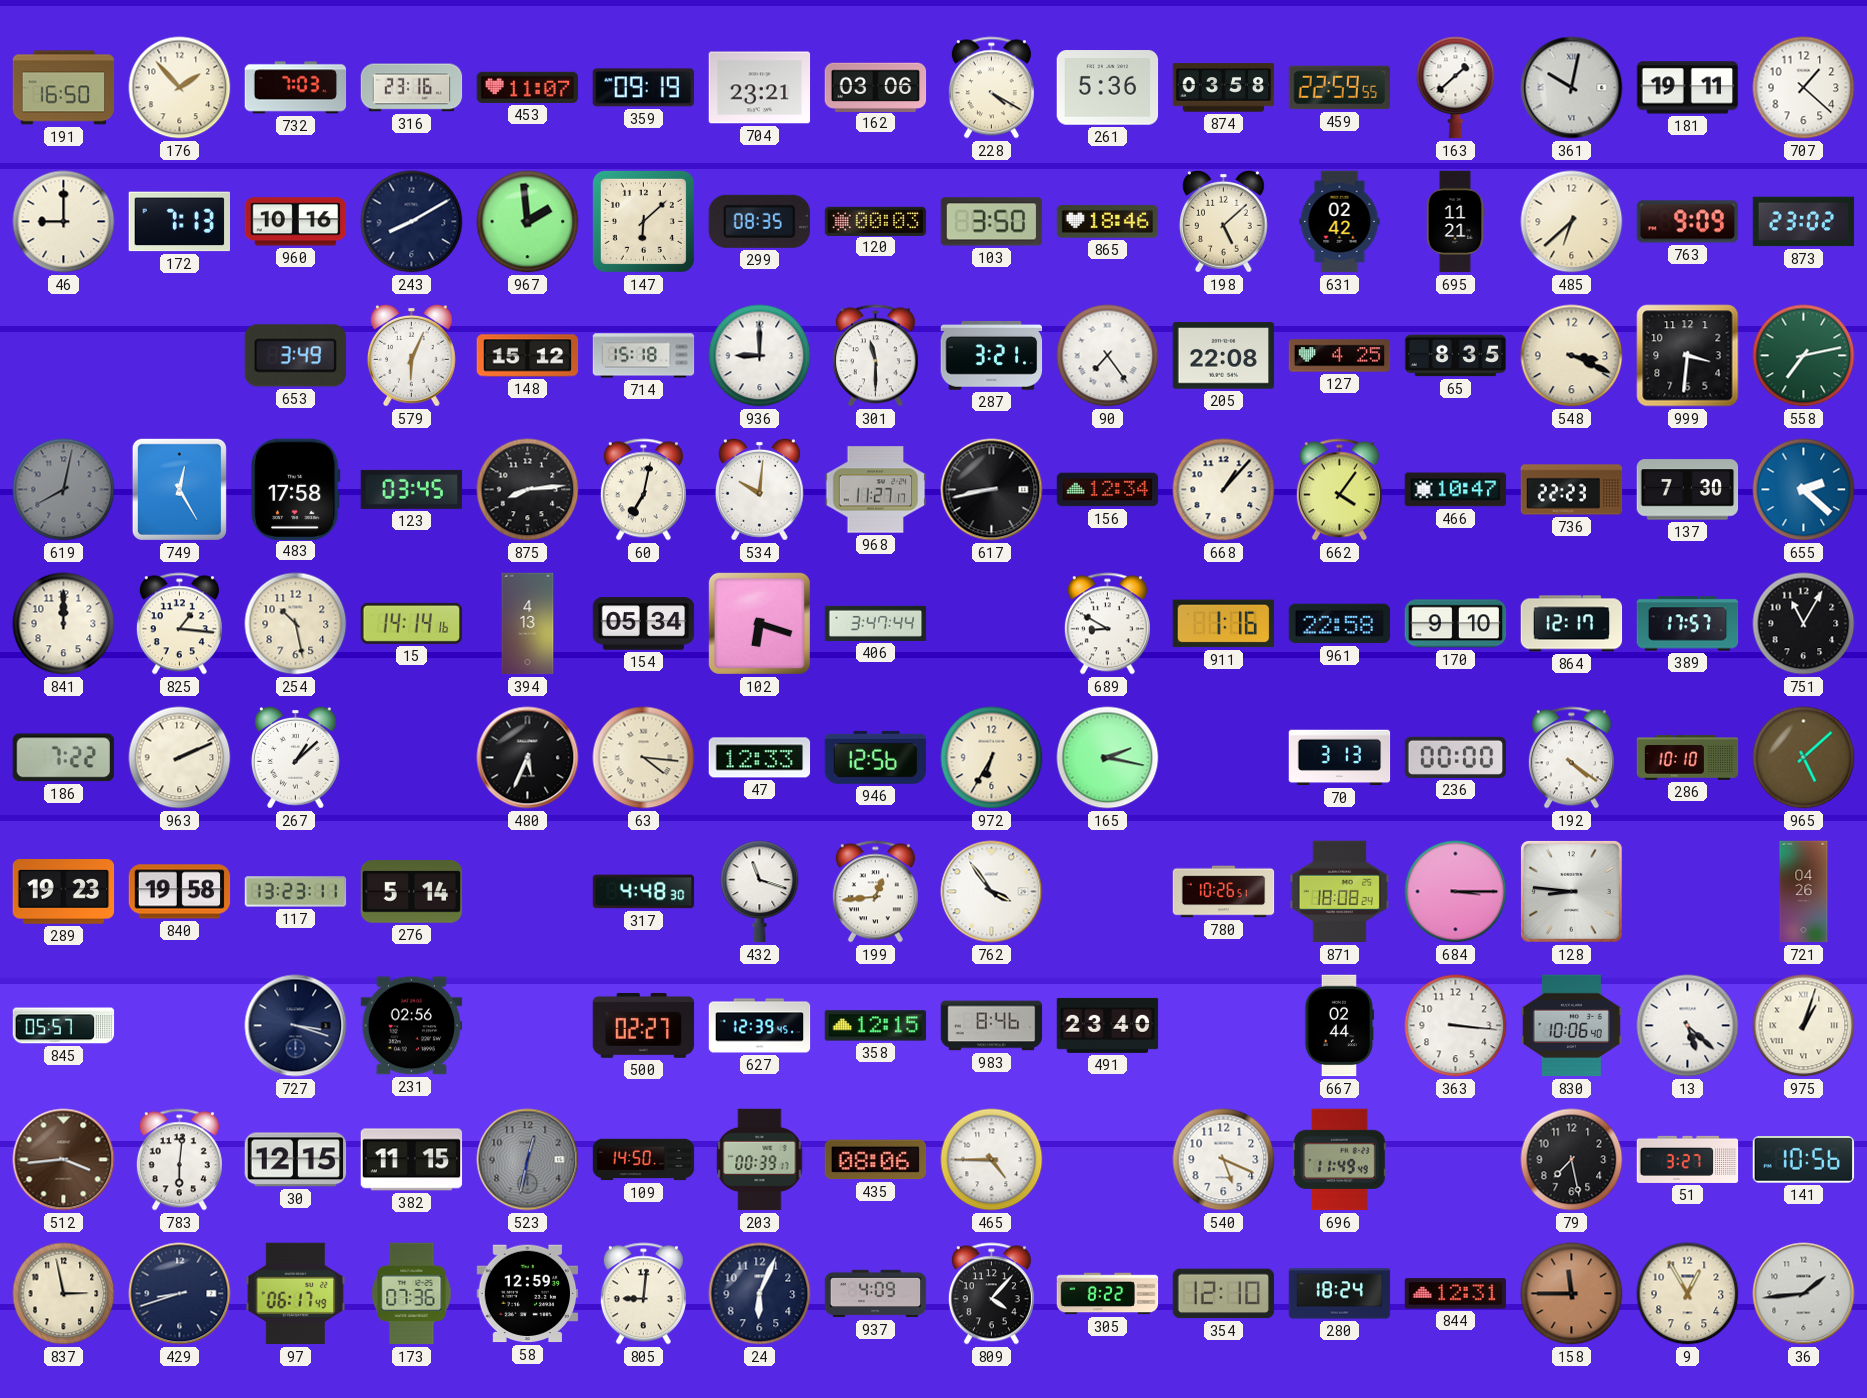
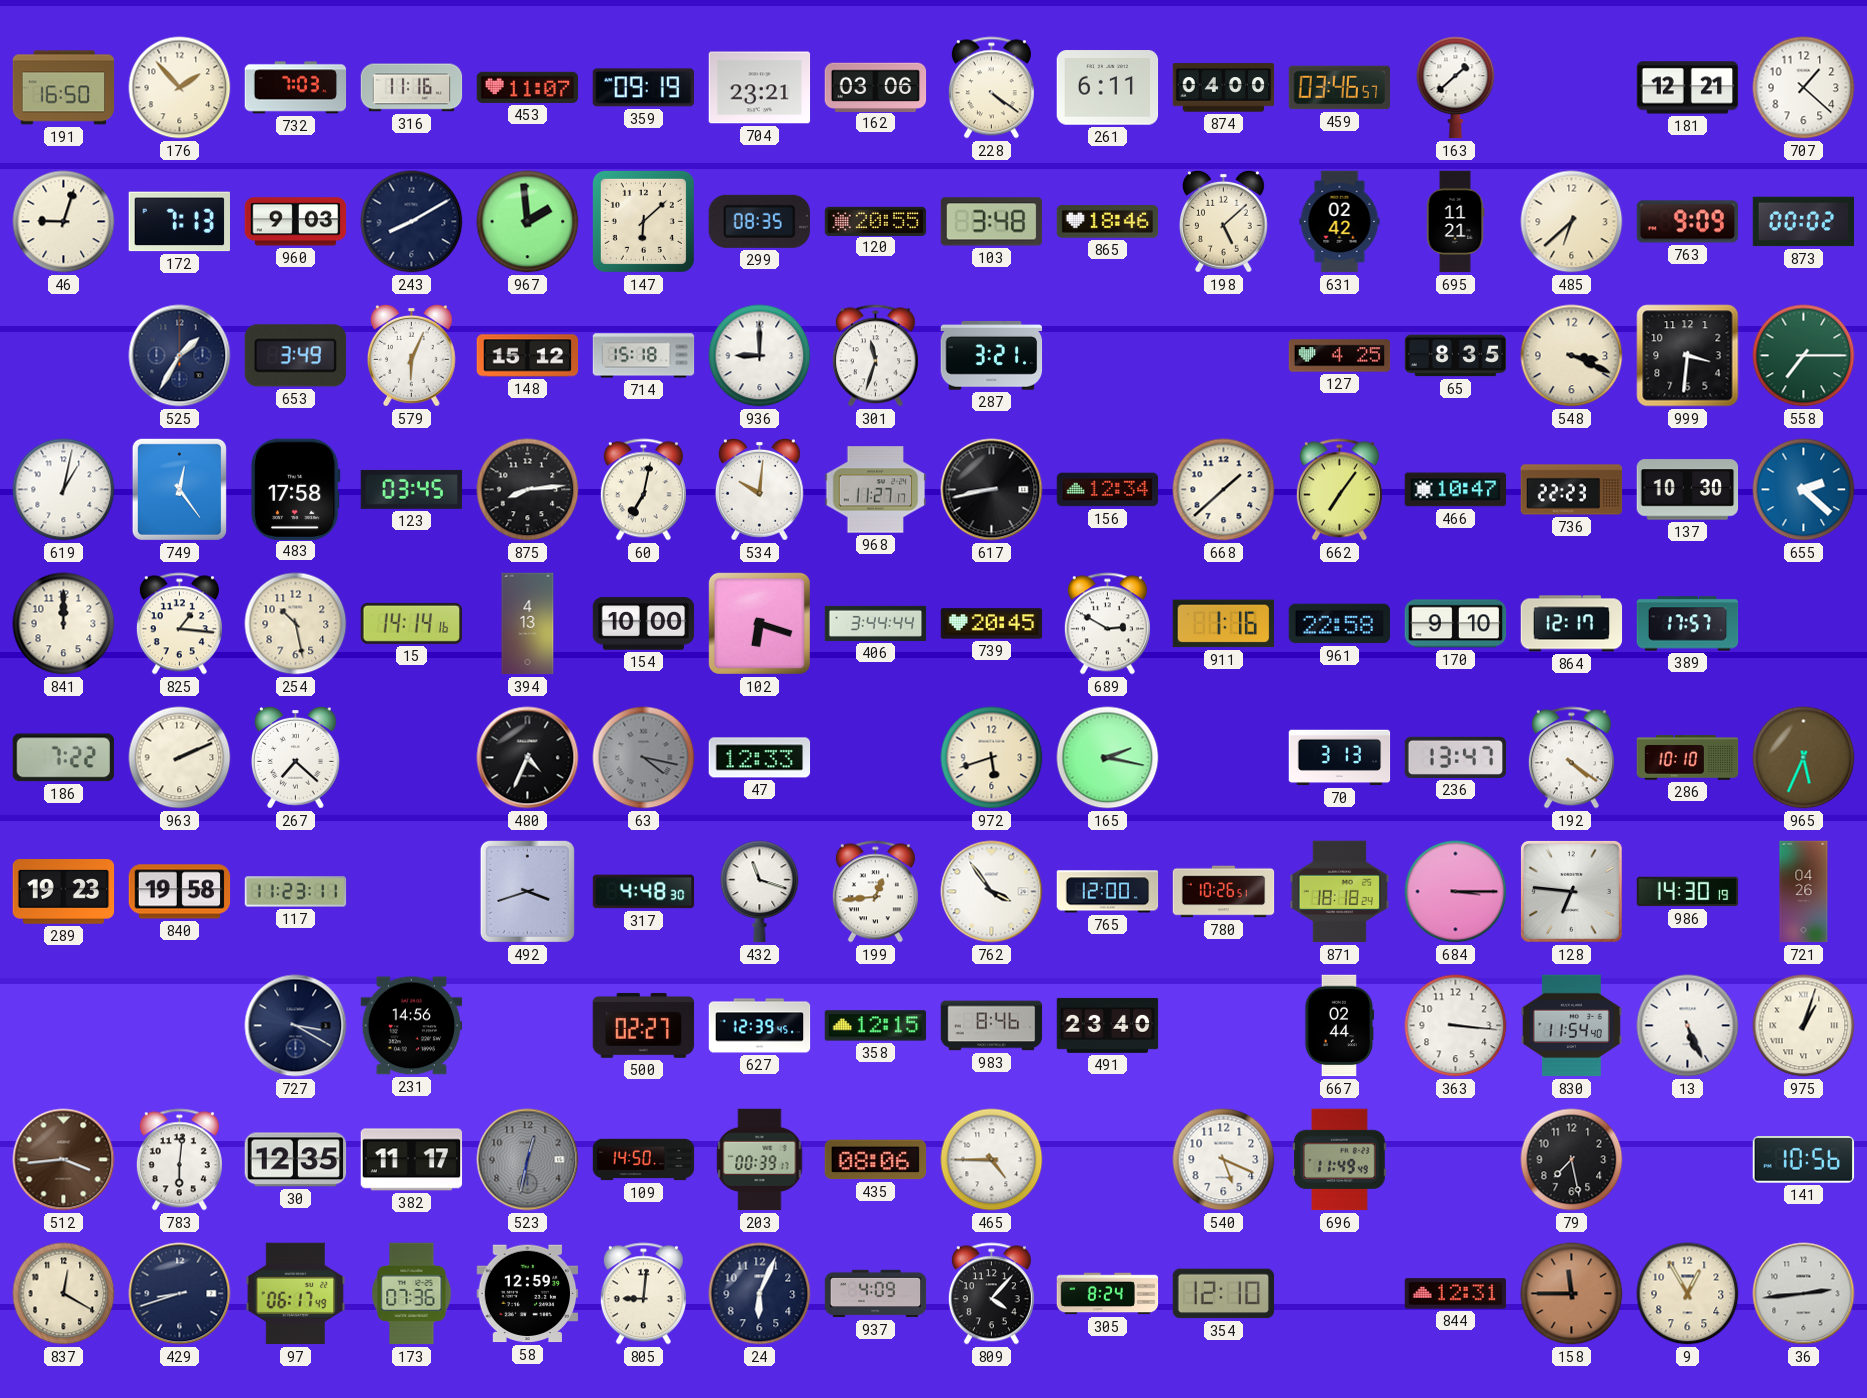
316: 23:16 -> 11:16 (412, 88)
228: 4:20 -> 4:21 (991, 88)
261: 5:36 -> 6:11 (1108, 88)
874: 03:58 -> 04:00 (1224, 88)
459: 22:59 -> 03:46 (1340, 88)
361: 10:02 -> none (1572, 88)
181: 19:11 -> 12:21 (1688, 88)
46: 9:00 -> 9:03 (64, 222)
960: 10:16 -> 9:03 (296, 222)
120: 00:03 -> 20:55 (876, 221)
103: 3:50 -> 3:48 (992, 222)
873: 23:02 -> 00:02 (1804, 222)
525: none -> 1:35 (180, 356)
301: 11:30 -> 11:33 (875, 356)
90: 7:24 -> none (1108, 356)
205: 22:08 -> none (1224, 356)
558: 7:13 -> 7:15 (1804, 356)
619: 8:02 -> 1:02 (64, 490)
619 dial: grey -> white (64, 490)
749: 12:25 -> 12:24 (179, 489)
668: 1:07 -> 1:38 (1224, 490)
662: 4:06 -> 7:06 (1339, 490)
137: 7:30 -> 10:30 (1688, 490)
154: 05:34 -> 10:00 (644, 624)
406: 3:47 -> 3:44 (876, 623)
739: none -> 20:45 (992, 624)
689: 8:50 -> 2:50 (1107, 624)
751: 11:05 -> none (1804, 624)
267: 1:08 -> 7:22 (296, 757)
480: 5:34 -> 4:34 (528, 758)
63: 4:16 -> 4:17 (644, 758)
63 dial: cream -> grey (644, 758)
946: 12:56 -> none (876, 757)
972: 6:35 -> 5:42 (992, 758)
236: 00:00 -> 13:47 (1456, 757)
965: 5:08 -> 5:34 (1804, 758)
117: 13:23 -> 11:23 (296, 892)
276: 5:14 -> none (412, 892)
492: none -> 3:42 (527, 891)
765: none -> 12:00 (1108, 892)
871: 18:08 -> 18:18 (1340, 892)
128: 8:46 -> 6:46 (1571, 891)
986: none -> 14:30 (1688, 892)
845: 05:57 -> none (64, 1026)
727: 3:18 -> 3:20 (296, 1026)
231: 02:56 -> 14:56 (412, 1026)
830: 10:06 -> 11:54 (1571, 1026)
13: 5:22 -> 5:26 (1688, 1026)
30: 12:15 -> 12:35 (296, 1160)
382: 11:15 -> 11:17 (412, 1160)
51: 3:27 -> none (1688, 1159)
837: 2:58 -> 12:20 (64, 1294)
305: 8:22 -> 8:24 (1108, 1294)
280: 18:24 -> none (1340, 1294)
36: 1:44 -> 2:44 (1804, 1294)
